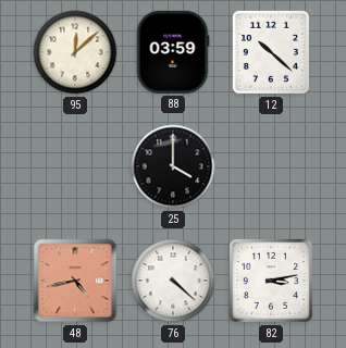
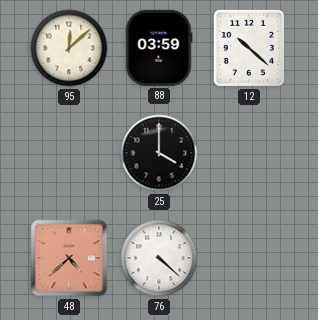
48: 4:43 -> 4:38 (69, 258)
82: 3:13 -> none (271, 281)
